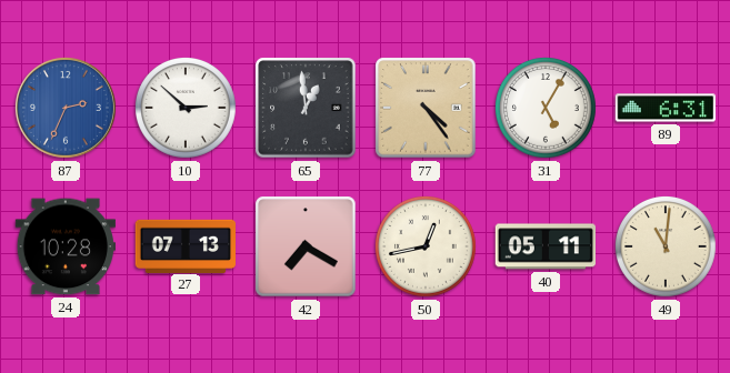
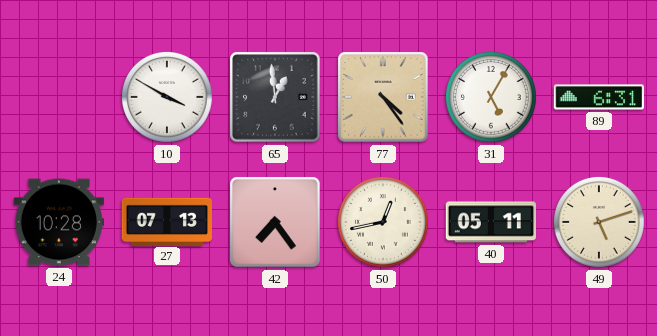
87: 2:34 -> none (66, 108)
10: 2:52 -> 3:50 (168, 98)
42: 7:20 -> 7:24 (275, 222)
49: 11:01 -> 5:12 (600, 223)
